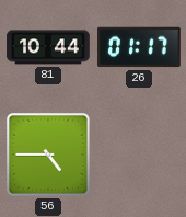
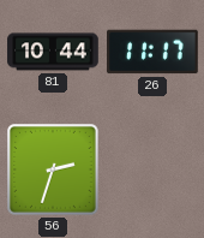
26: 01:17 -> 11:17 (154, 52)
56: 4:45 -> 2:33 (54, 171)
